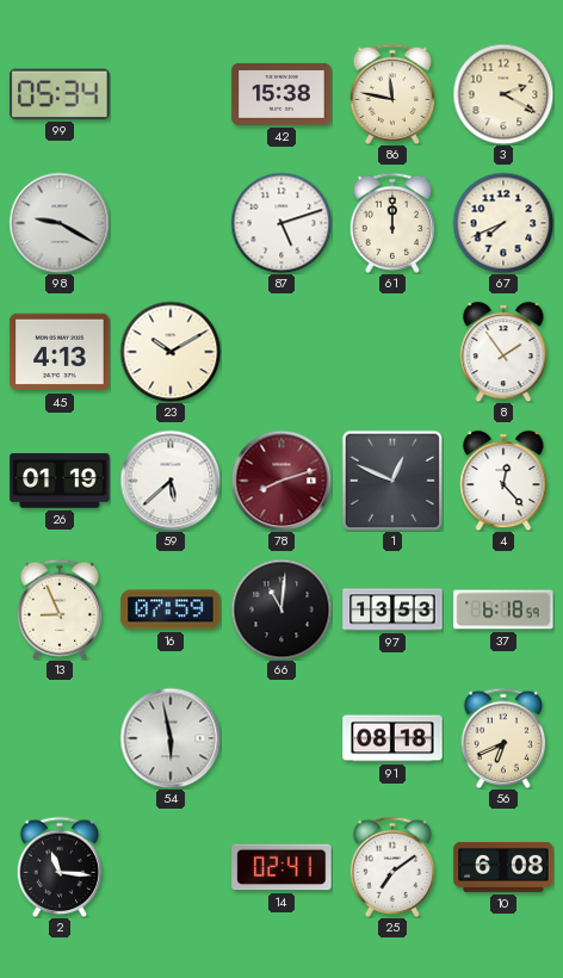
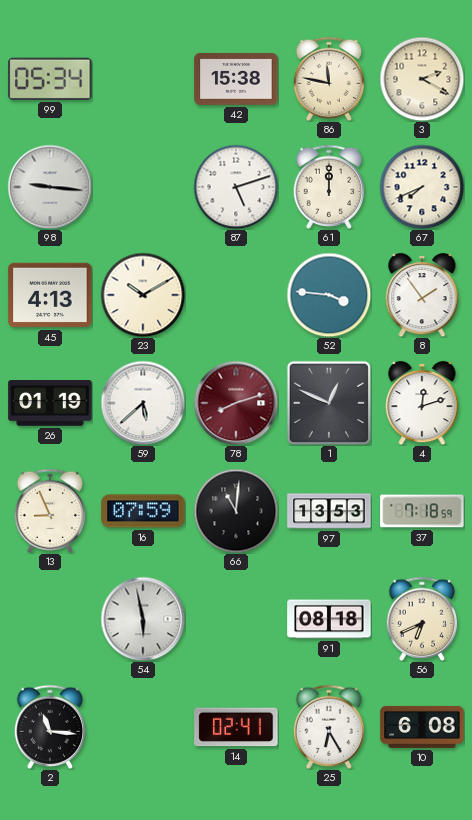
98: 9:20 -> 9:16 (50, 187)
52: none -> 3:46 (329, 295)
4: 12:23 -> 12:12 (422, 403)
37: 6:18 -> 7:18 (422, 511)
25: 7:09 -> 6:25 (329, 727)
